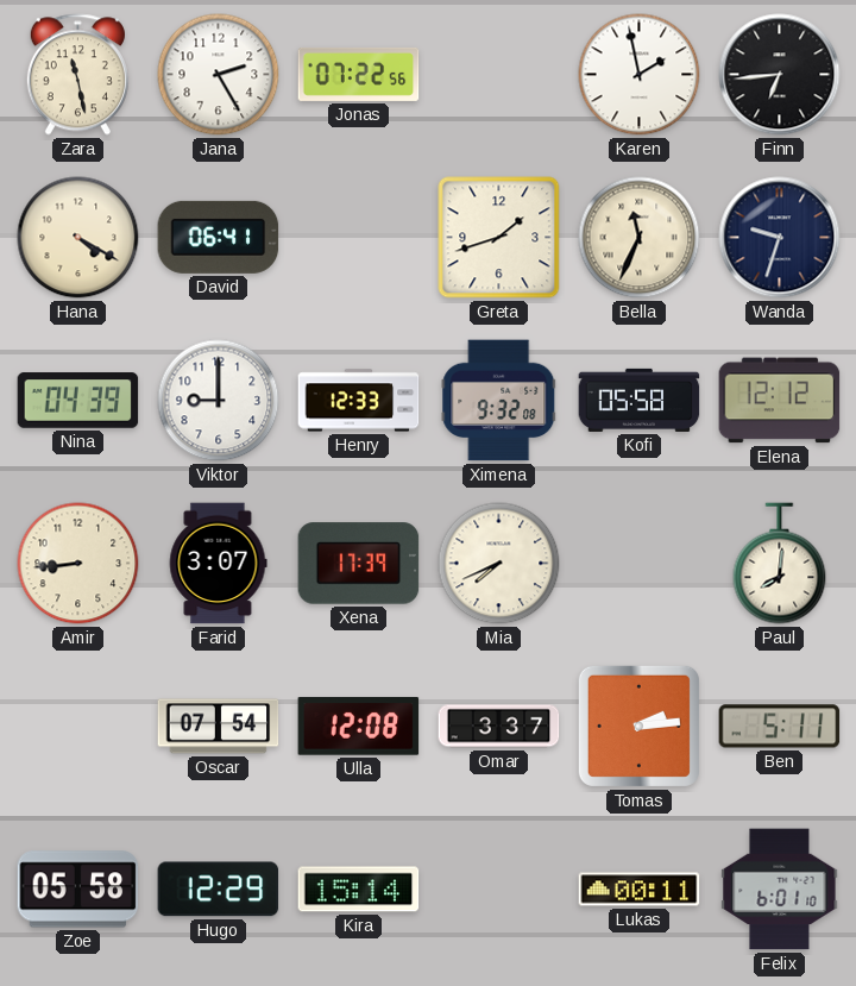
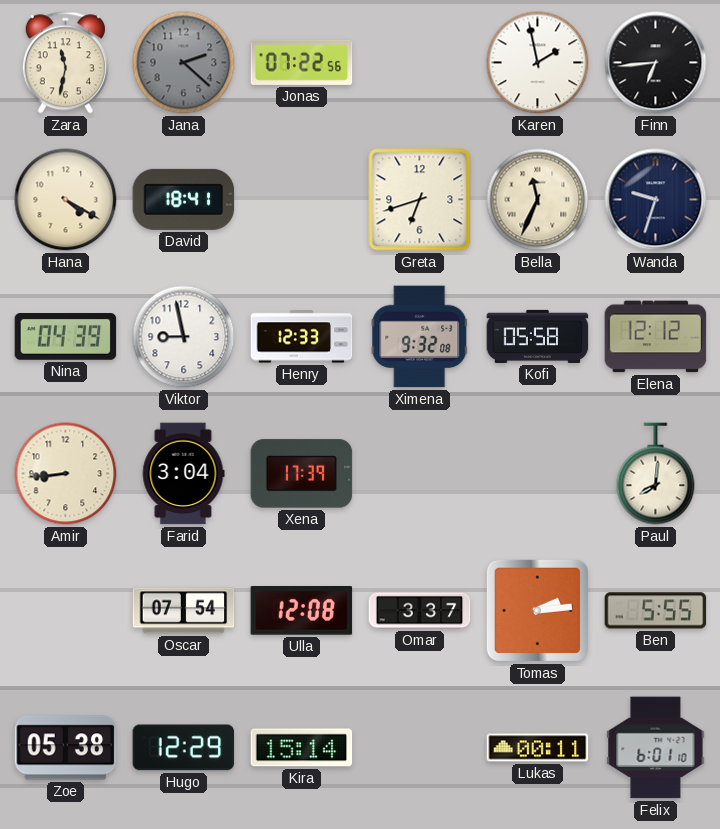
Zara: 11:28 -> 11:32 (65, 63)
Jana: 2:25 -> 2:22 (184, 63)
Jana dial: white -> grey (184, 63)
David: 06:41 -> 18:41 (184, 199)
Greta: 1:42 -> 6:42 (420, 200)
Viktor: 9:00 -> 8:58 (184, 337)
Farid: 3:07 -> 3:04 (183, 474)
Mia: 7:41 -> none (499, 564)
Ben: 5:11 -> 5:55 (656, 611)
Zoe: 05:58 -> 05:38 (66, 748)
